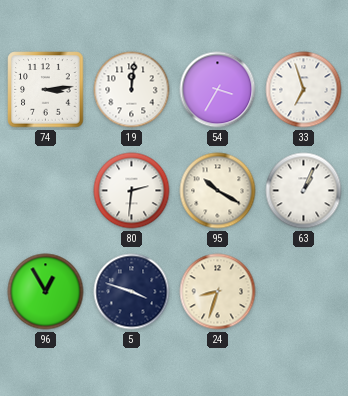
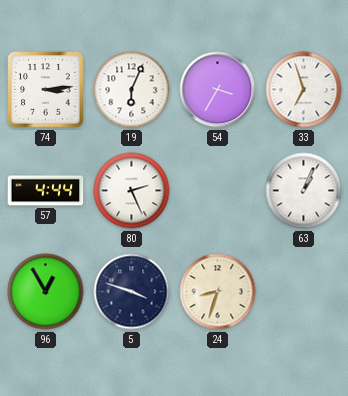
19: 12:01 -> 6:04 (132, 90)
57: none -> 4:44 (46, 191)
80: 2:31 -> 2:26 (132, 191)
95: 10:20 -> none (218, 191)
